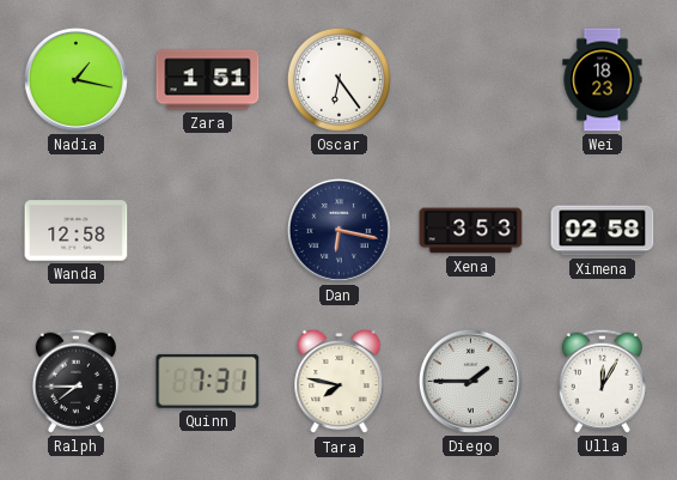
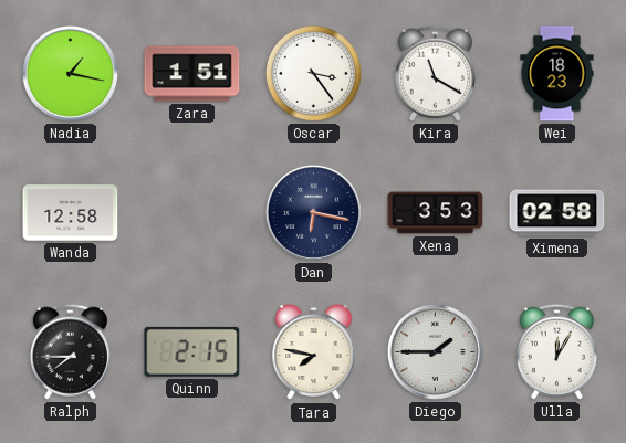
Oscar: 6:24 -> 3:24 (313, 73)
Kira: none -> 11:20 (435, 73)
Quinn: 7:31 -> 2:15 (192, 351)
